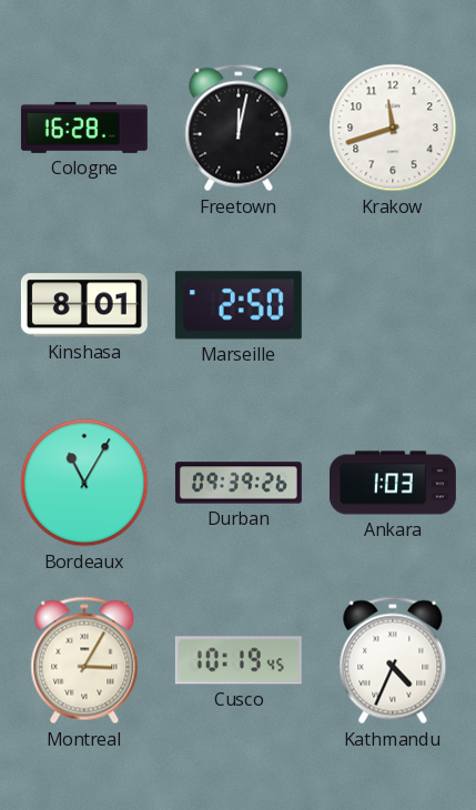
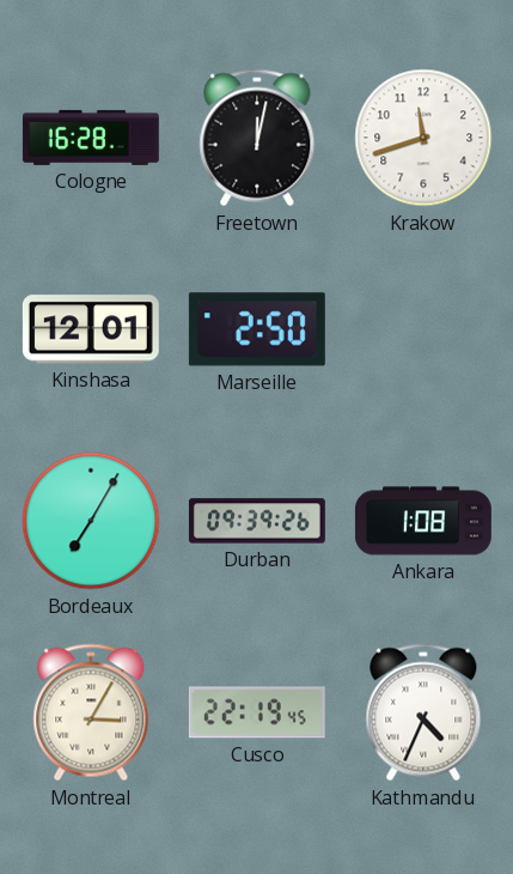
Kinshasa: 8:01 -> 12:01 (91, 329)
Bordeaux: 11:05 -> 7:05 (91, 521)
Ankara: 1:03 -> 1:08 (423, 521)
Cusco: 10:19 -> 22:19 (257, 712)
